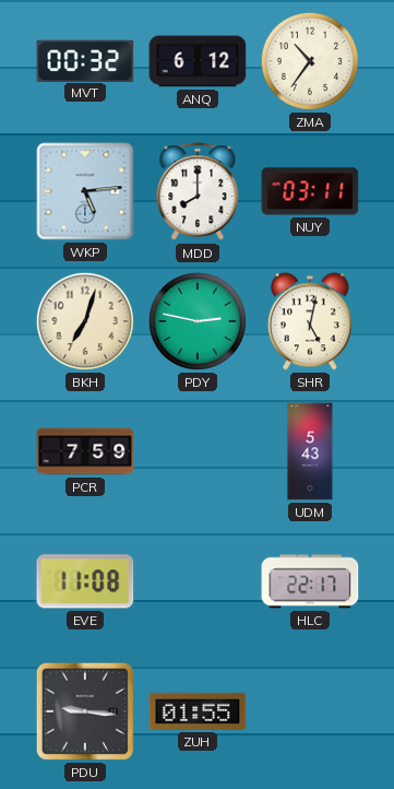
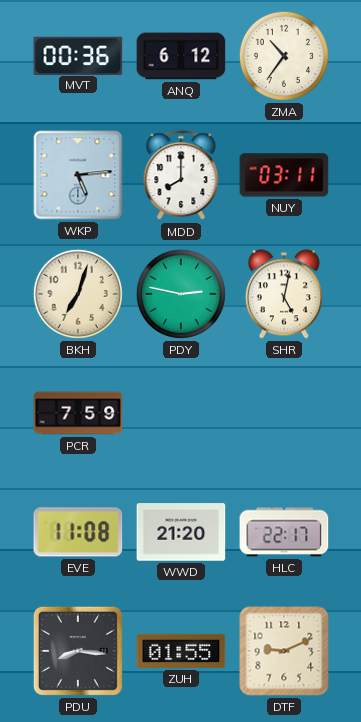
MVT: 00:32 -> 00:36 (78, 55)
UDM: 5:43 -> none (310, 451)
WWD: none -> 21:20 (181, 532)
PDU: 9:16 -> 8:16 (78, 651)
DTF: none -> 9:11 (284, 651)
